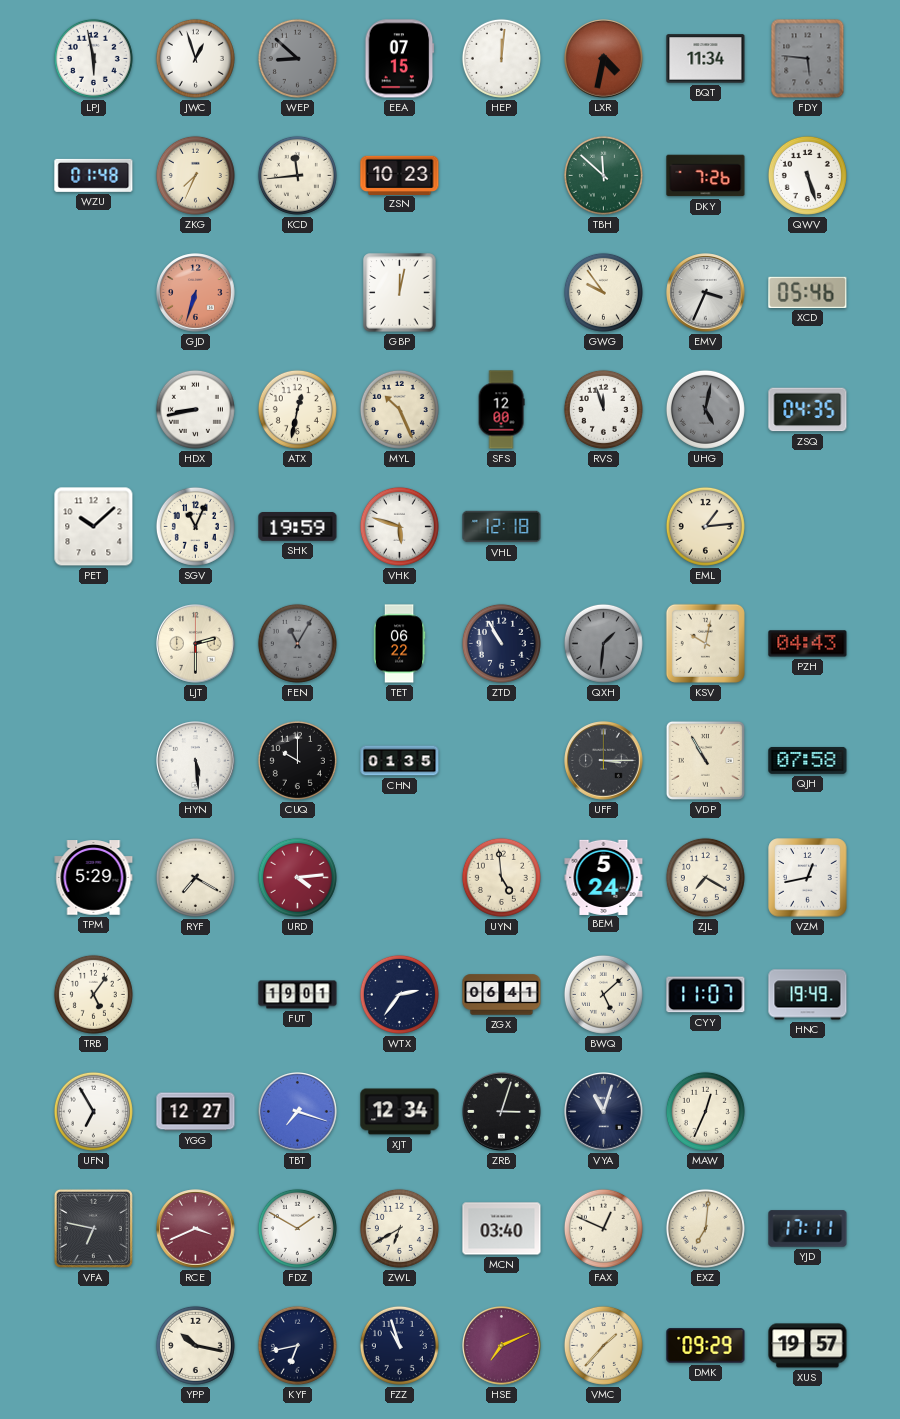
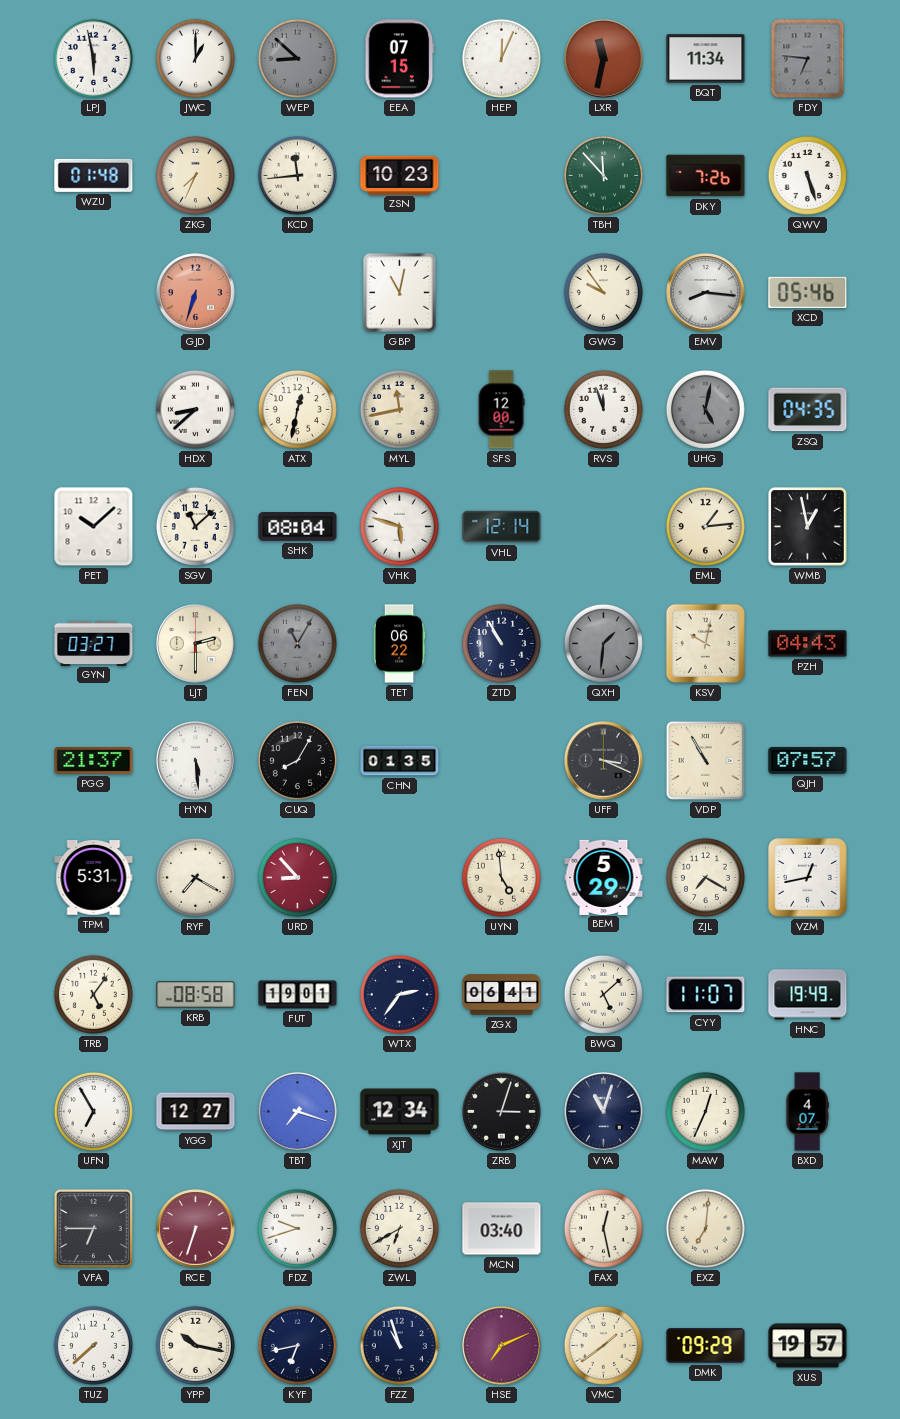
JWC: 12:57 -> 1:00 (195, 58)
HEP: 12:01 -> 12:04 (501, 58)
LXR: 4:32 -> 11:32 (604, 59)
FDY: 5:46 -> 6:46 (808, 59)
TBH: 11:52 -> 11:53 (603, 175)
GBP: 12:02 -> 11:02 (400, 293)
EMV: 3:34 -> 8:16 (706, 293)
HDX: 8:43 -> 8:38 (195, 409)
MYL: 10:26 -> 11:43 (399, 409)
SGV: 11:04 -> 11:08 (195, 526)
SHK: 19:59 -> 08:04 (298, 527)
VHL: 12:18 -> 12:14 (502, 527)
WMB: none -> 12:58 (808, 527)
GYN: none -> 03:27 (94, 643)
PGG: none -> 21:37 (94, 761)
CUQ: 10:00 -> 8:05 (297, 760)
UFF: 3:15 -> 3:19 (604, 761)
QJH: 07:58 -> 07:57 (808, 760)
TPM: 5:29 -> 5:31 (94, 878)
URD: 4:14 -> 8:53 (297, 877)
BEM: 5:24 -> 5:29 (604, 877)
KRB: none -> 08:58 (196, 995)
BXD: none -> 4:07 (807, 1112)
VFA: 6:47 -> 6:45 (93, 1228)
RCE: 3:41 -> 6:33 (196, 1229)
FDZ: 1:50 -> 9:42 (297, 1228)
FAX: 12:49 -> 12:28 (603, 1228)
YJD: 17:11 -> none (808, 1229)
TUZ: none -> 7:38 (93, 1345)
VMC: 1:37 -> 1:39 (603, 1345)
